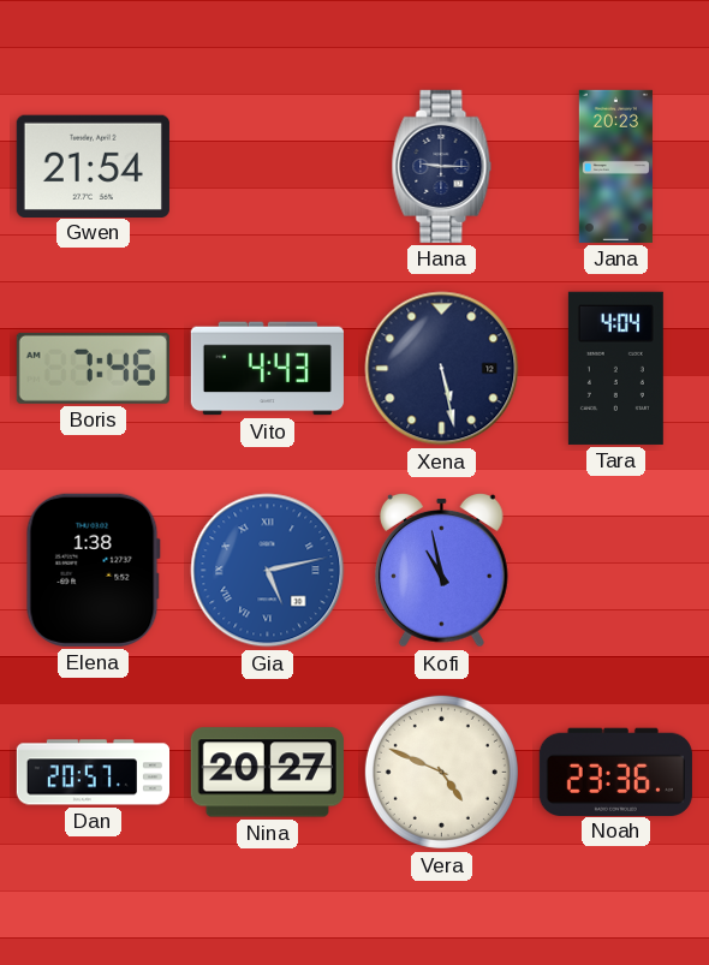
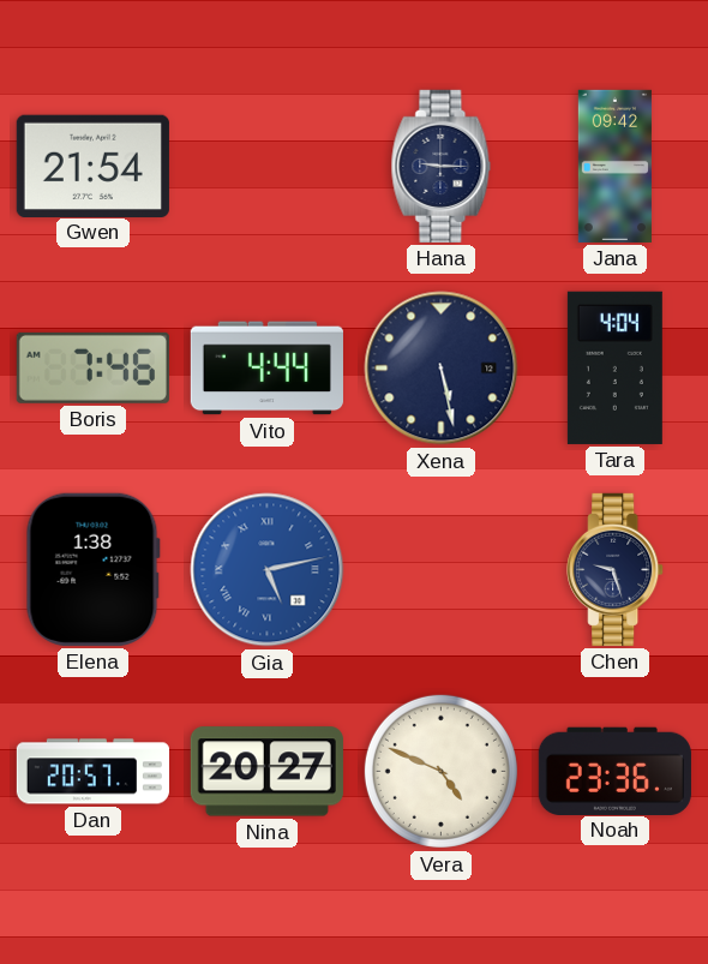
Jana: 20:23 -> 09:42 (614, 166)
Vito: 4:43 -> 4:44 (266, 369)
Kofi: 10:58 -> none (442, 570)
Chen: none -> 9:27 (616, 569)
